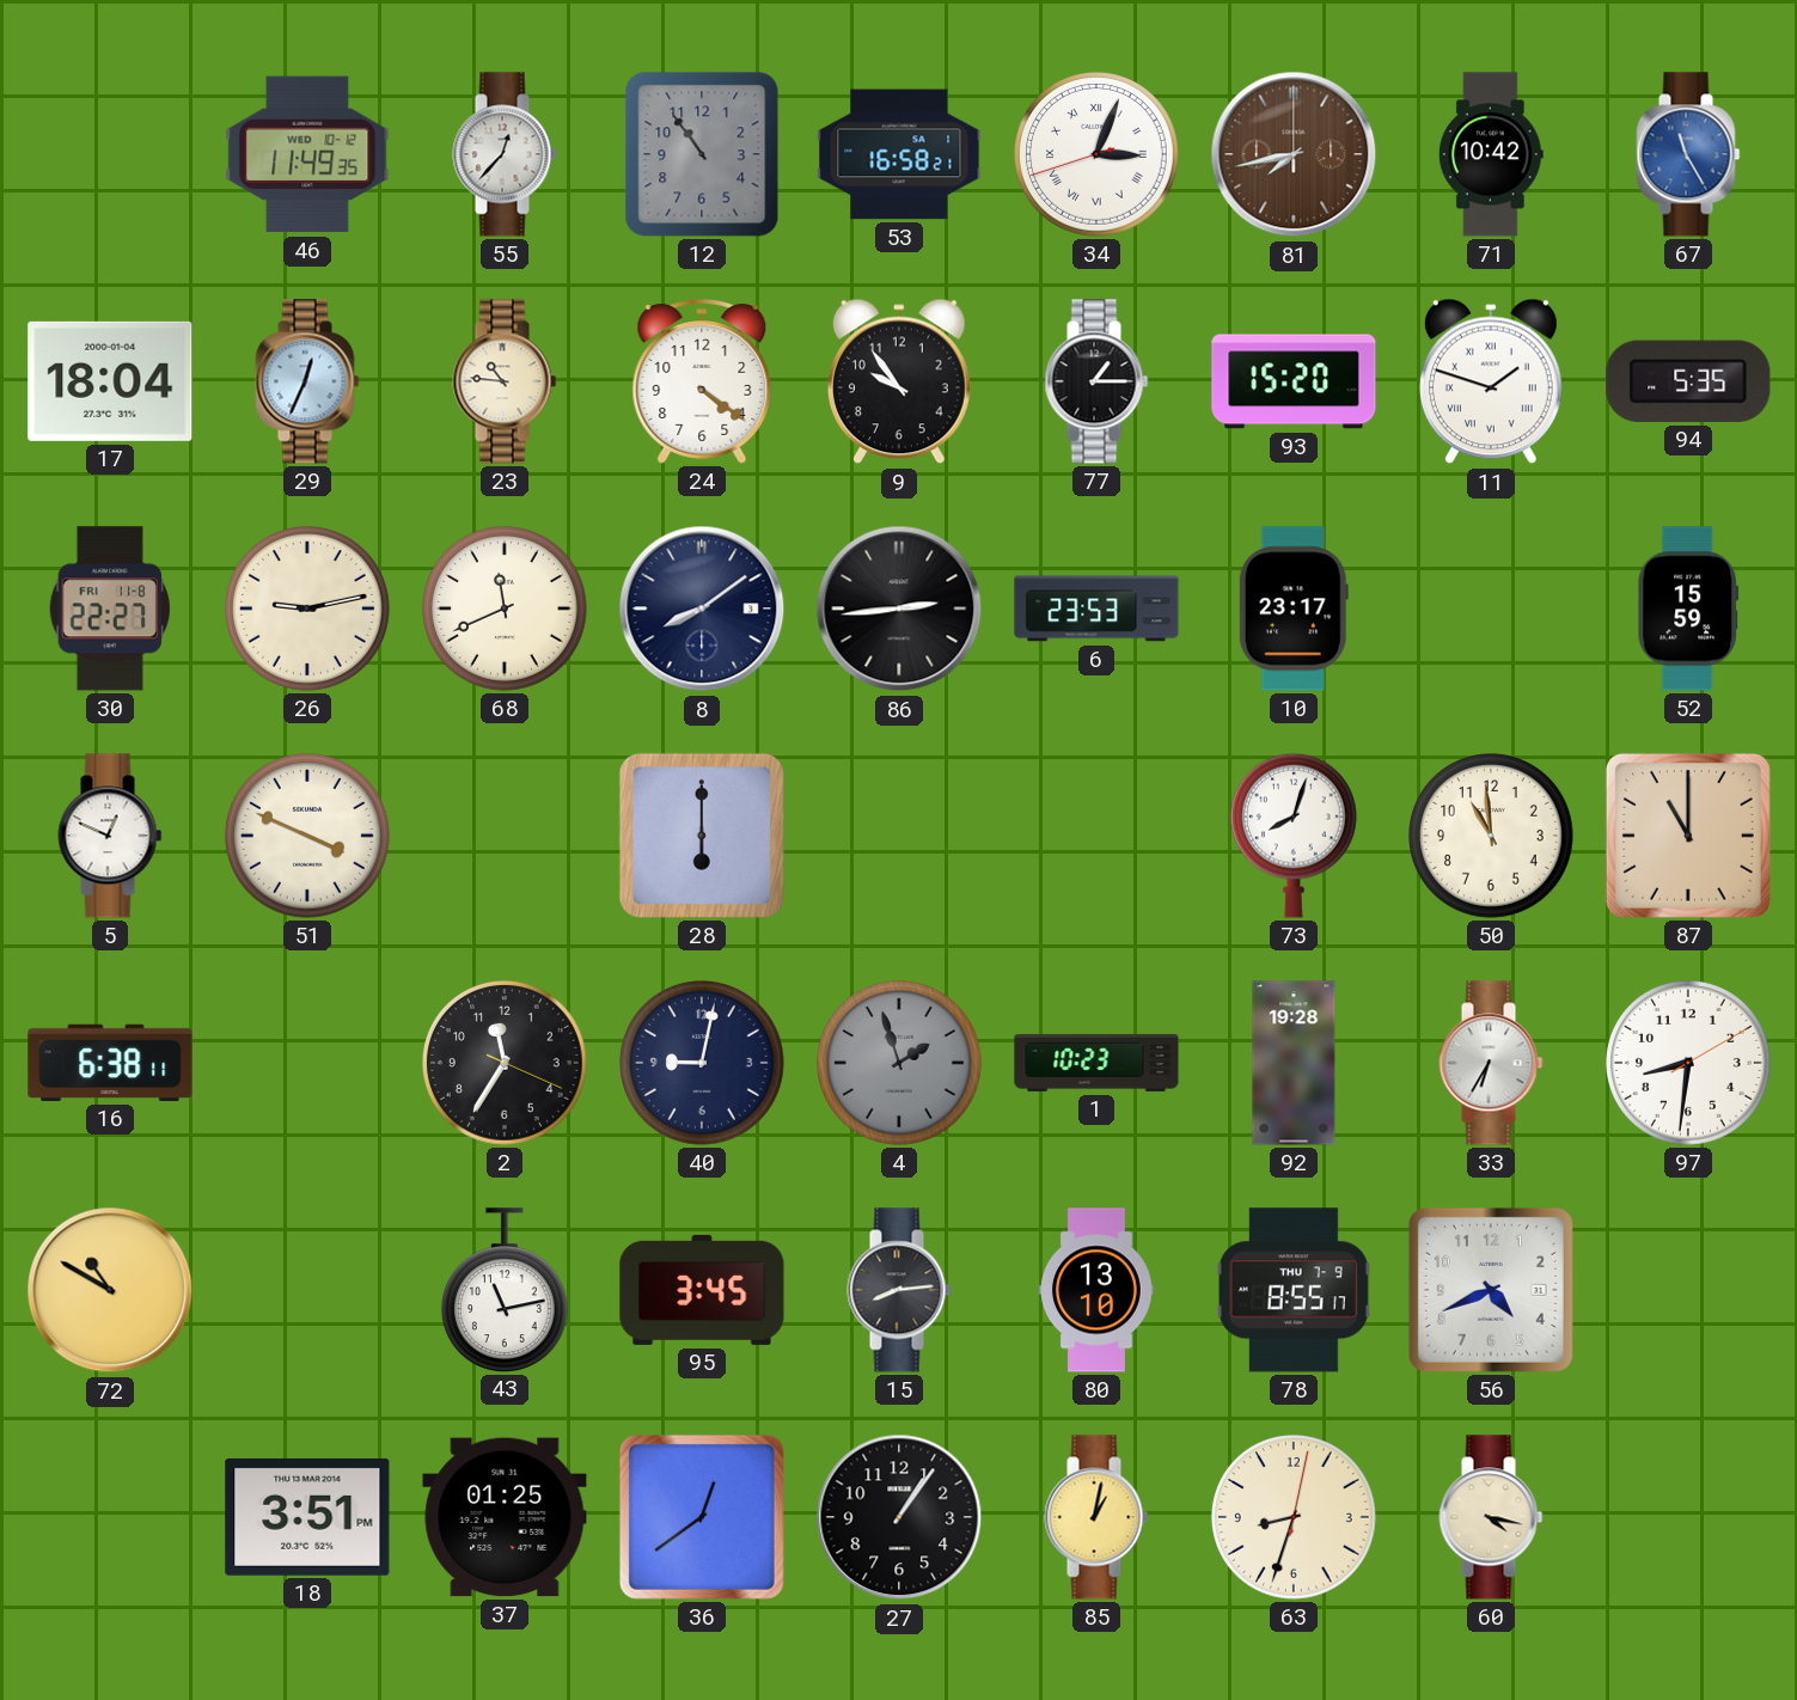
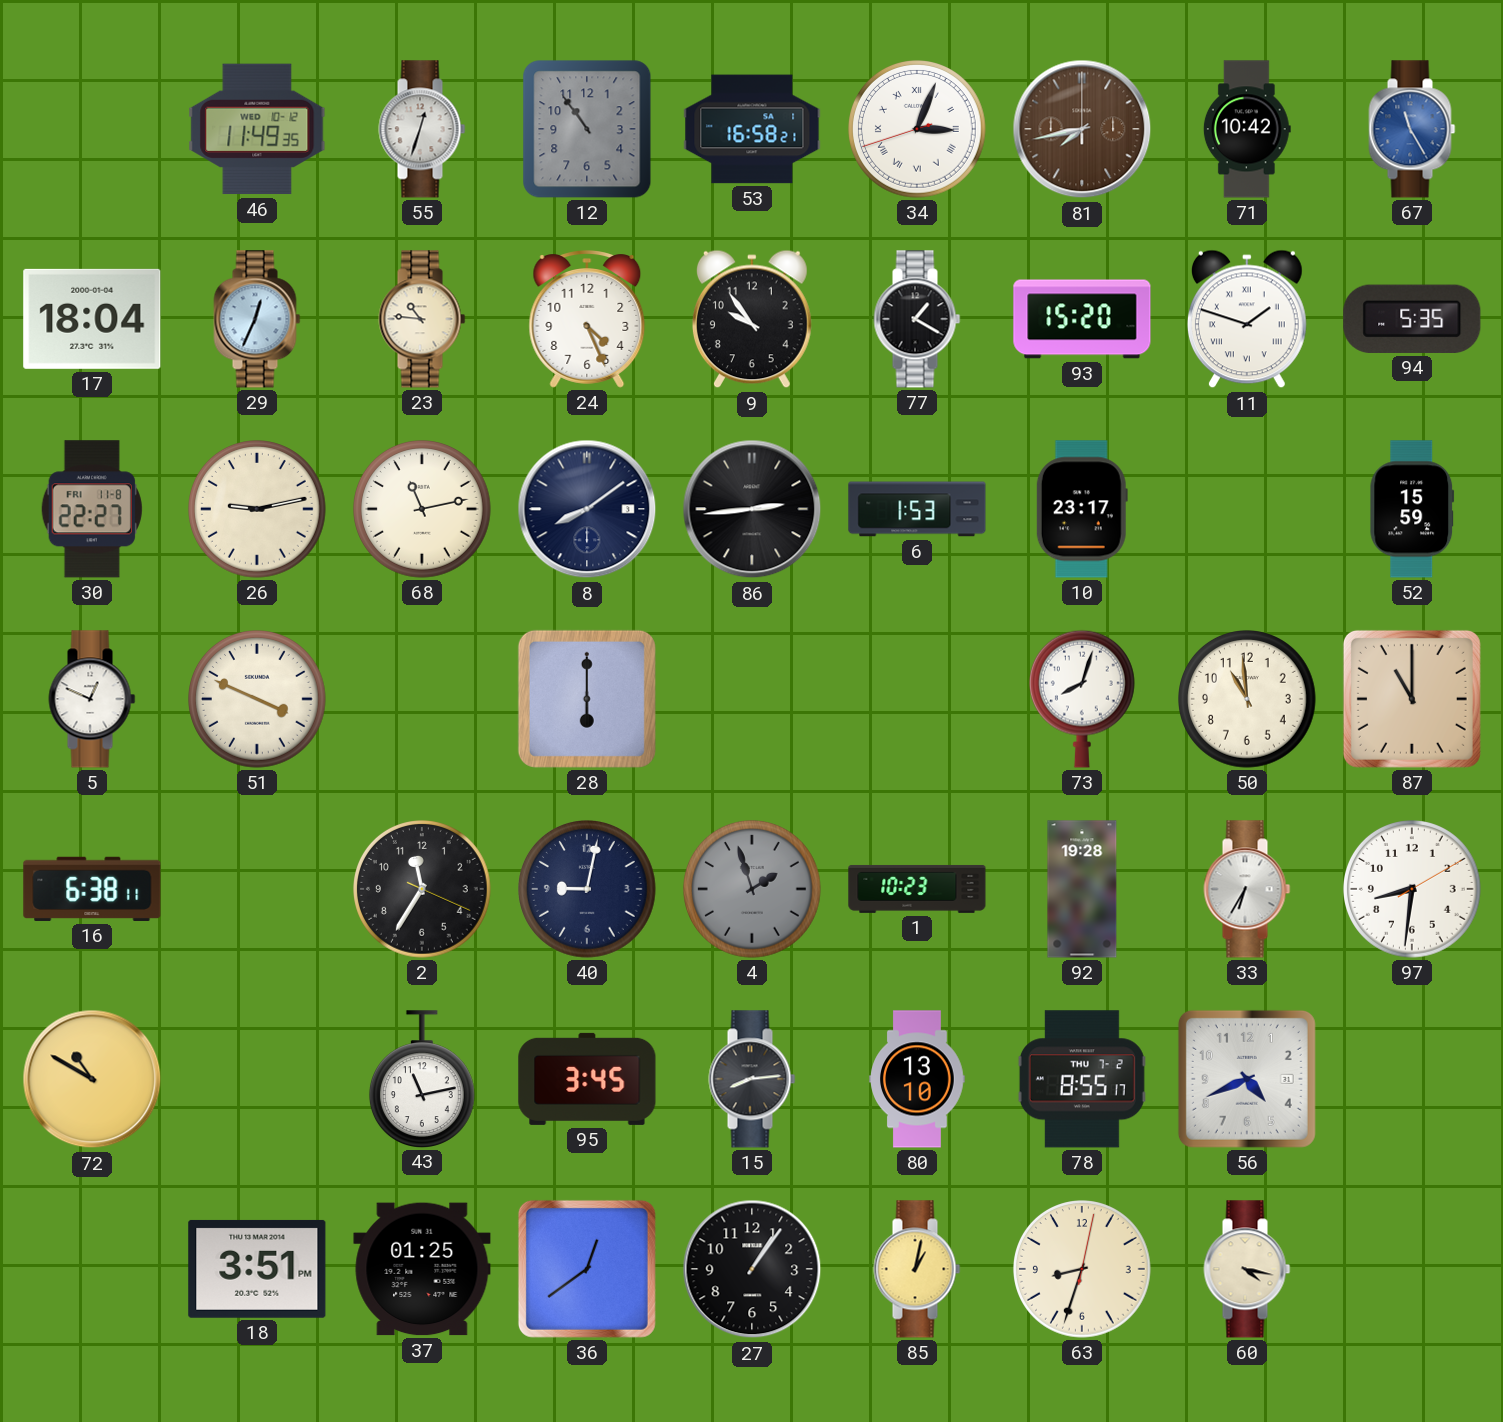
55: 12:37 -> 12:33 (422, 129)
24: 4:21 -> 4:26 (587, 319)
77: 1:15 -> 1:20 (917, 319)
68: 11:41 -> 11:13 (423, 510)
6: 23:53 -> 1:53 (917, 509)
78 date: THU 7-9 -> THU 7-2 (1082, 1079)
